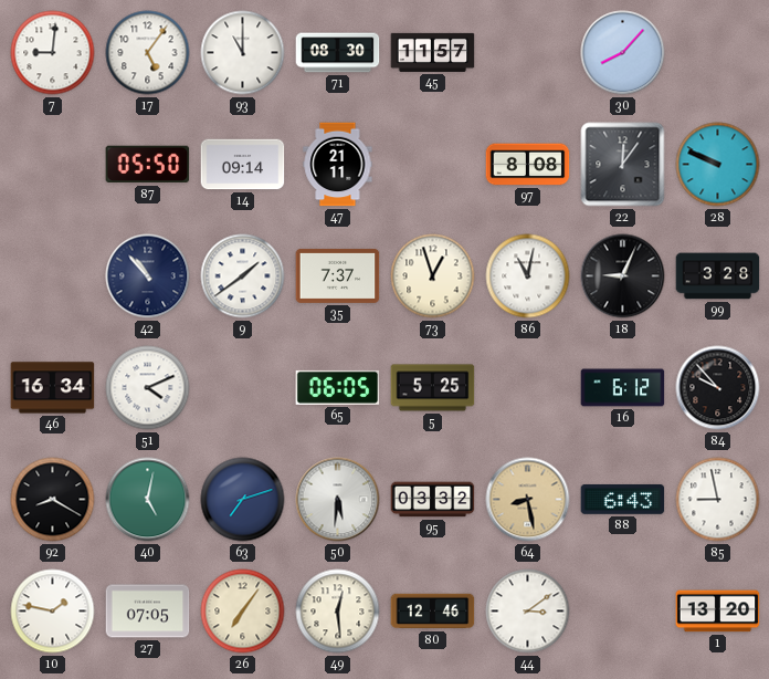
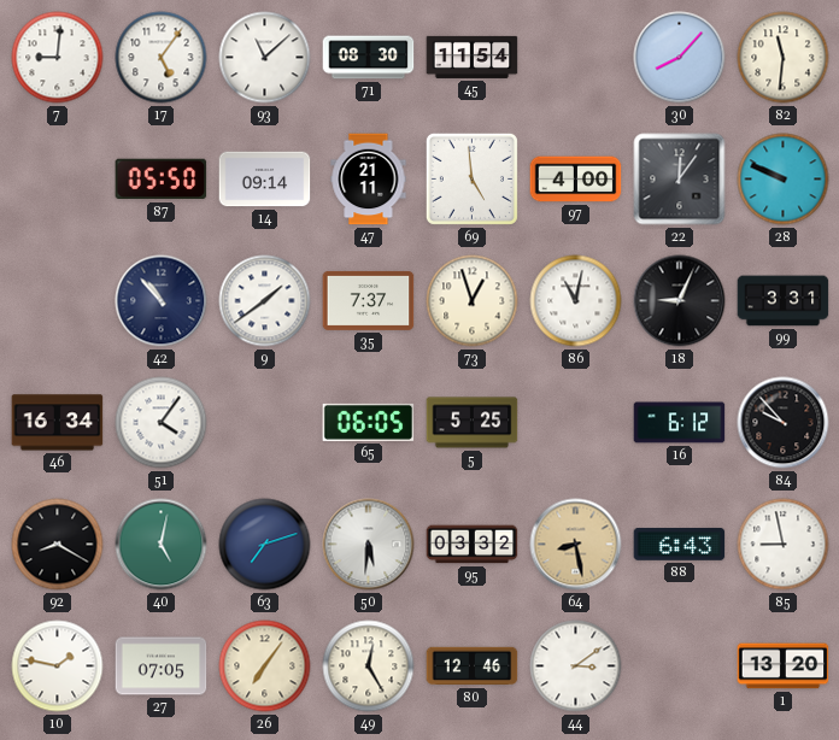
93: 11:00 -> 11:08 (265, 58)
45: 11:57 -> 11:54 (473, 57)
82: none -> 11:31 (784, 58)
69: none -> 4:59 (471, 178)
97: 8:08 -> 4:00 (576, 180)
99: 3:28 -> 3:31 (784, 301)
51: 4:11 -> 4:06 (162, 423)
49: 12:29 -> 12:25 (369, 666)
